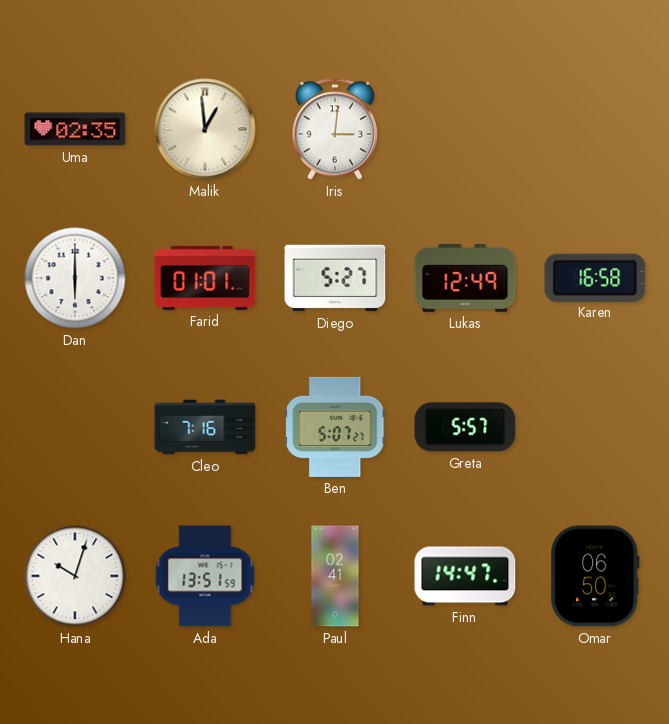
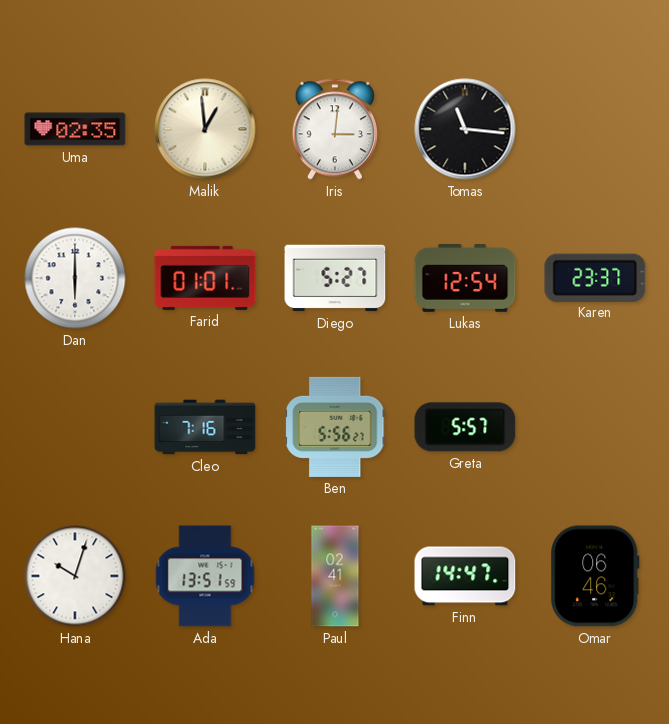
Tomas: none -> 11:16 (465, 129)
Lukas: 12:49 -> 12:54 (465, 278)
Karen: 16:58 -> 23:37 (595, 277)
Ben: 5:07 -> 5:56 (335, 427)
Omar: 06:50 -> 06:46 (595, 576)
